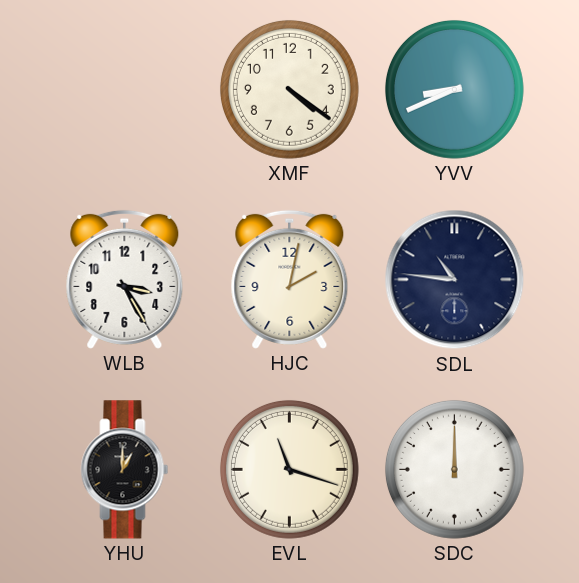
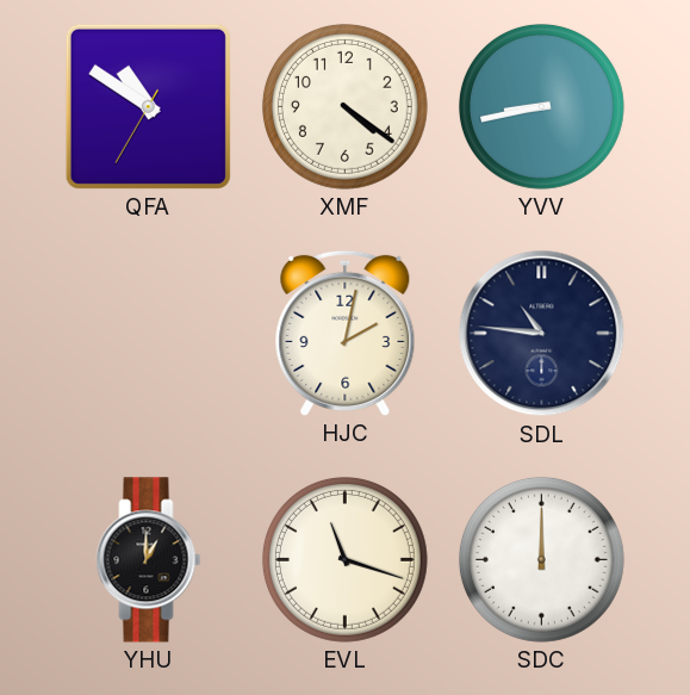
QFA: none -> 10:50 (148, 106)
YVV: 8:41 -> 8:43 (541, 106)
WLB: 3:25 -> none (125, 279)
